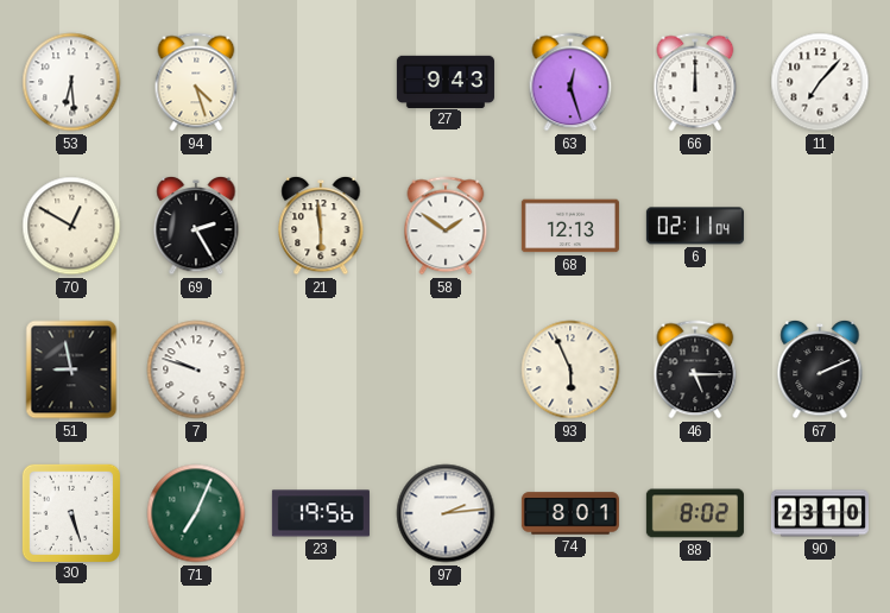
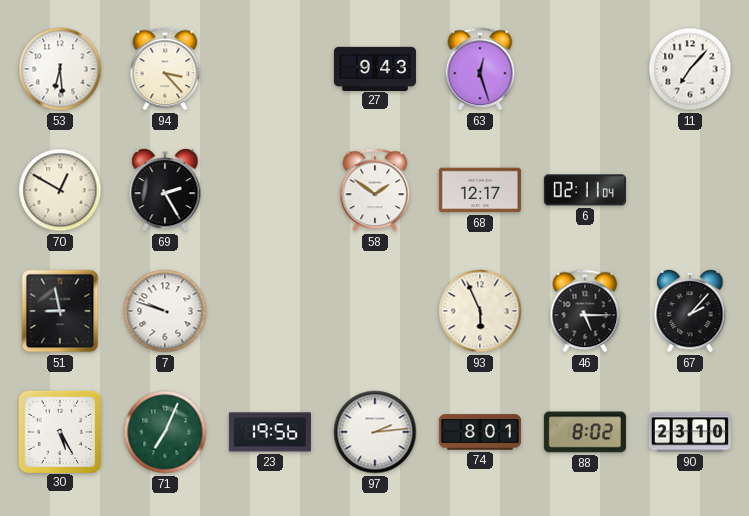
94: 4:27 -> 3:23 (165, 69)
66: 12:00 -> none (695, 82)
21: 5:59 -> none (321, 226)
68: 12:13 -> 12:17 (480, 190)
67: 2:11 -> 2:07 (690, 311)
30: 5:27 -> 5:25 (59, 431)
